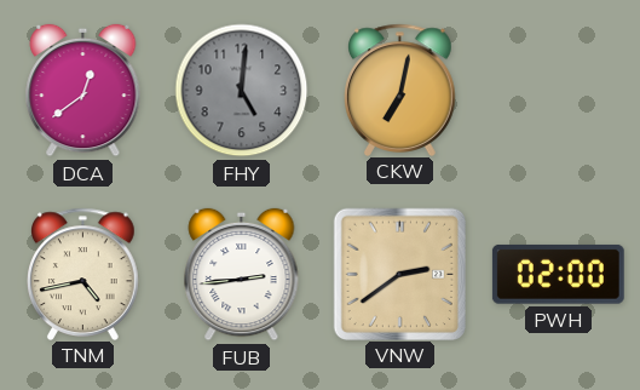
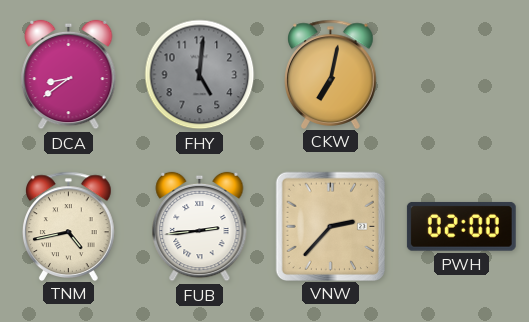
DCA: 12:39 -> 8:39 (69, 75)
VNW: 2:39 -> 2:37 (330, 226)
